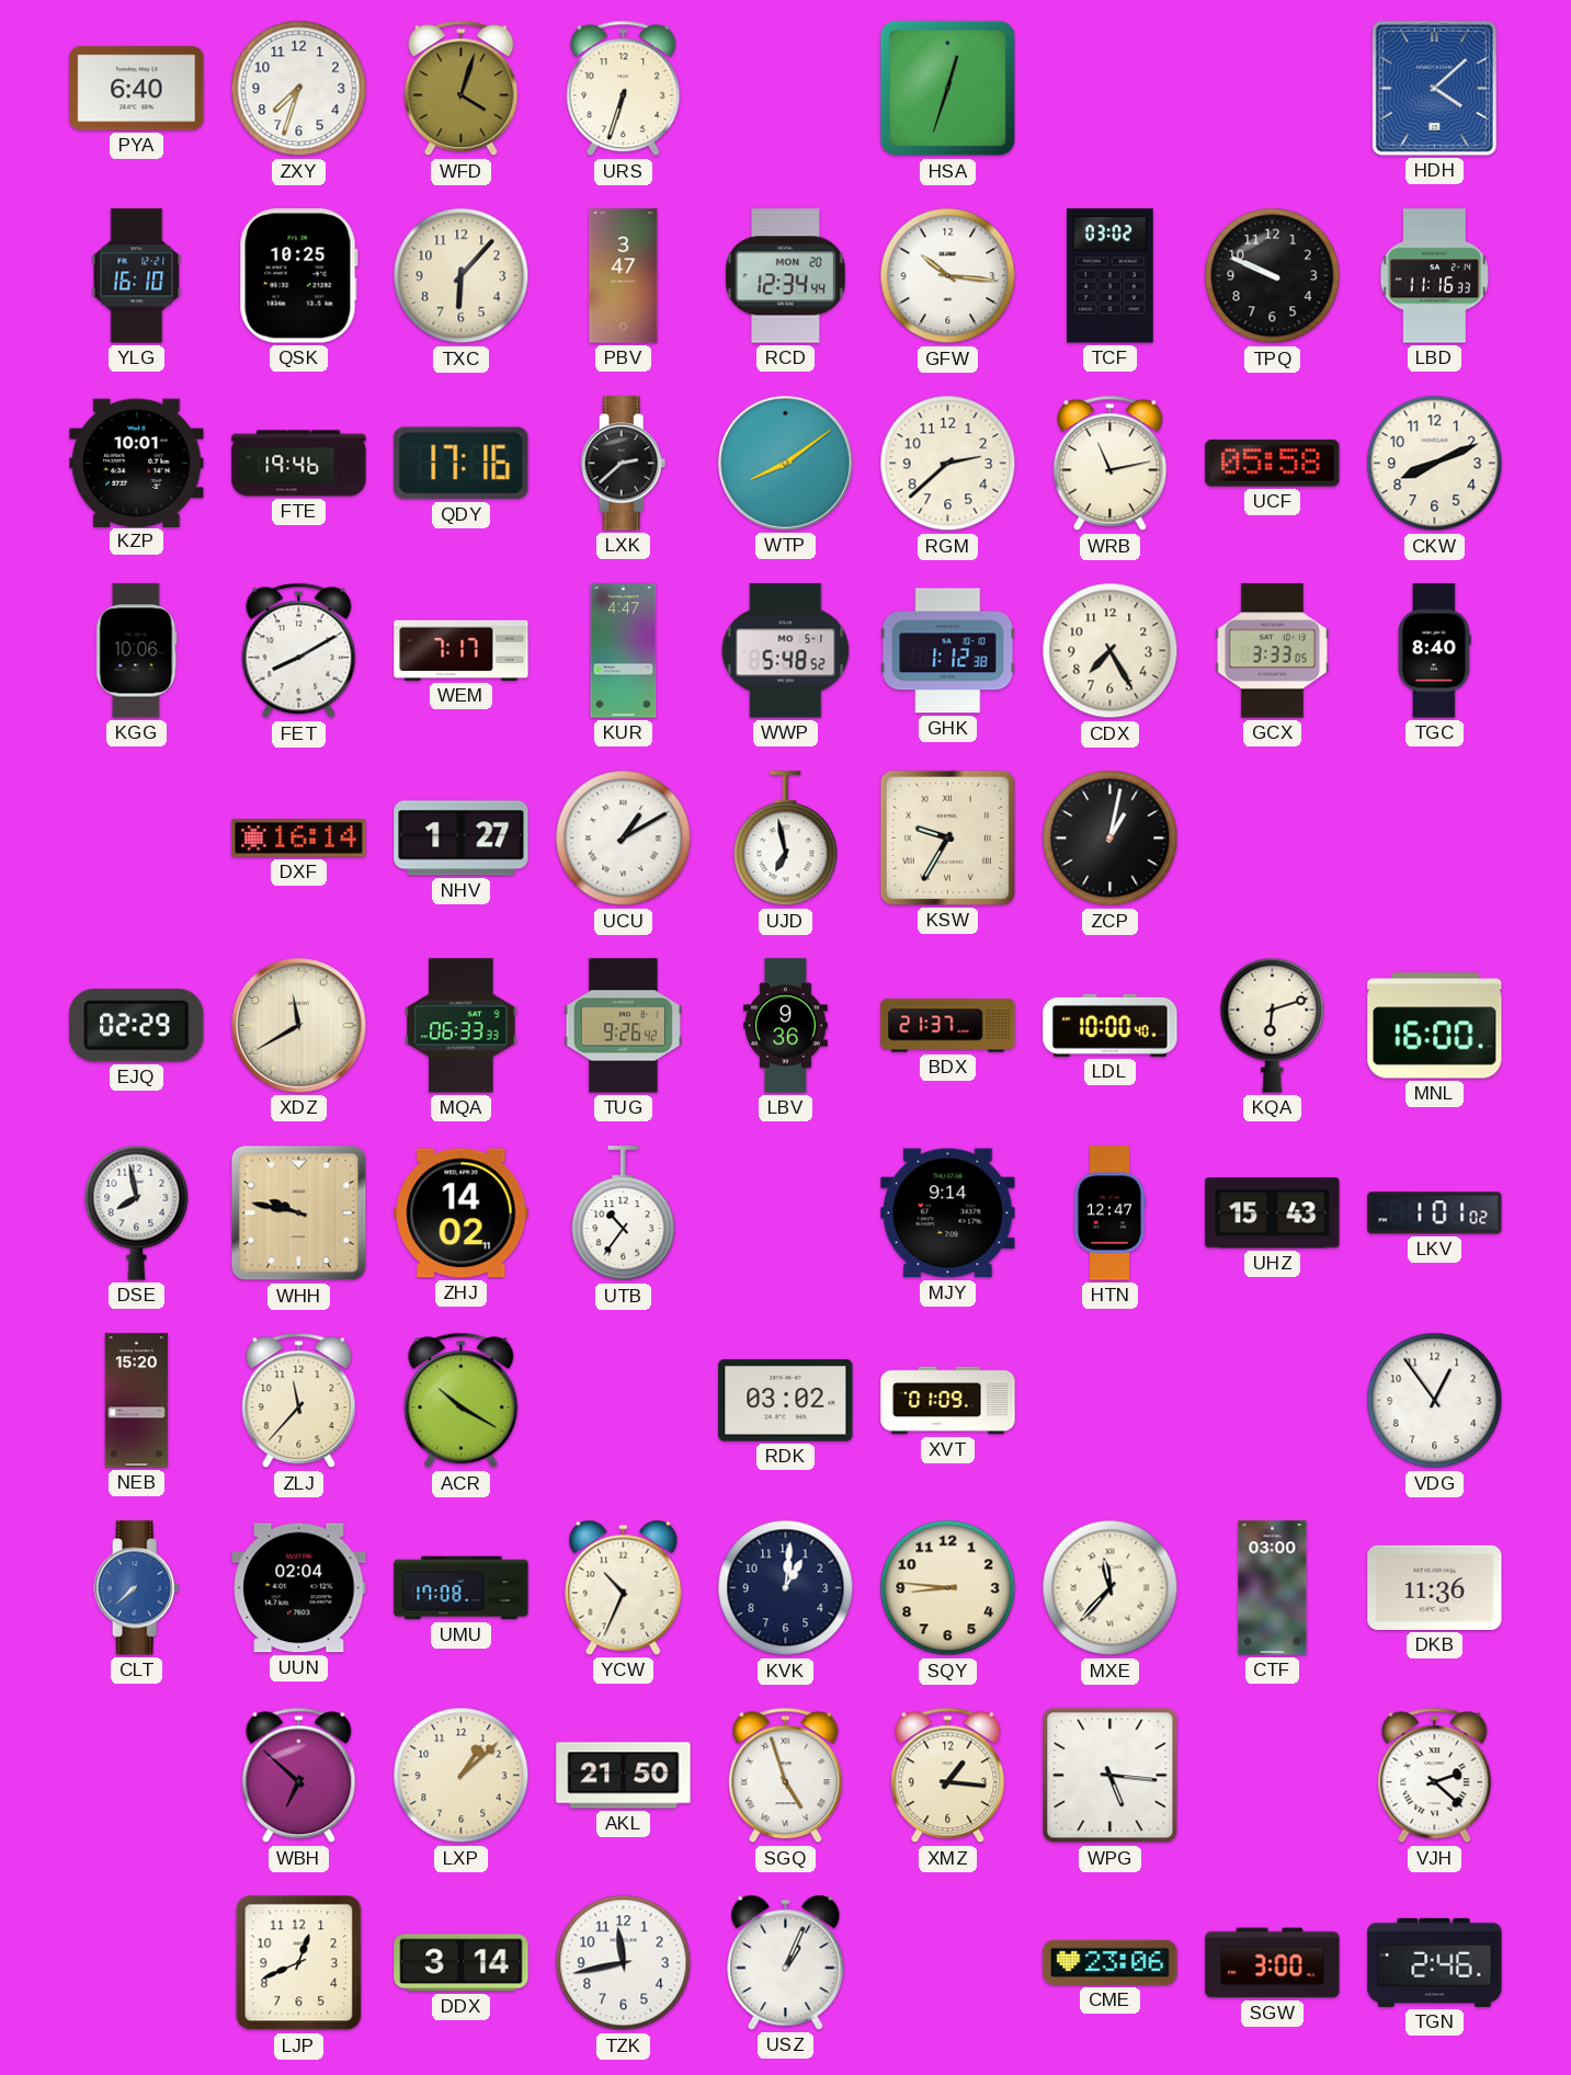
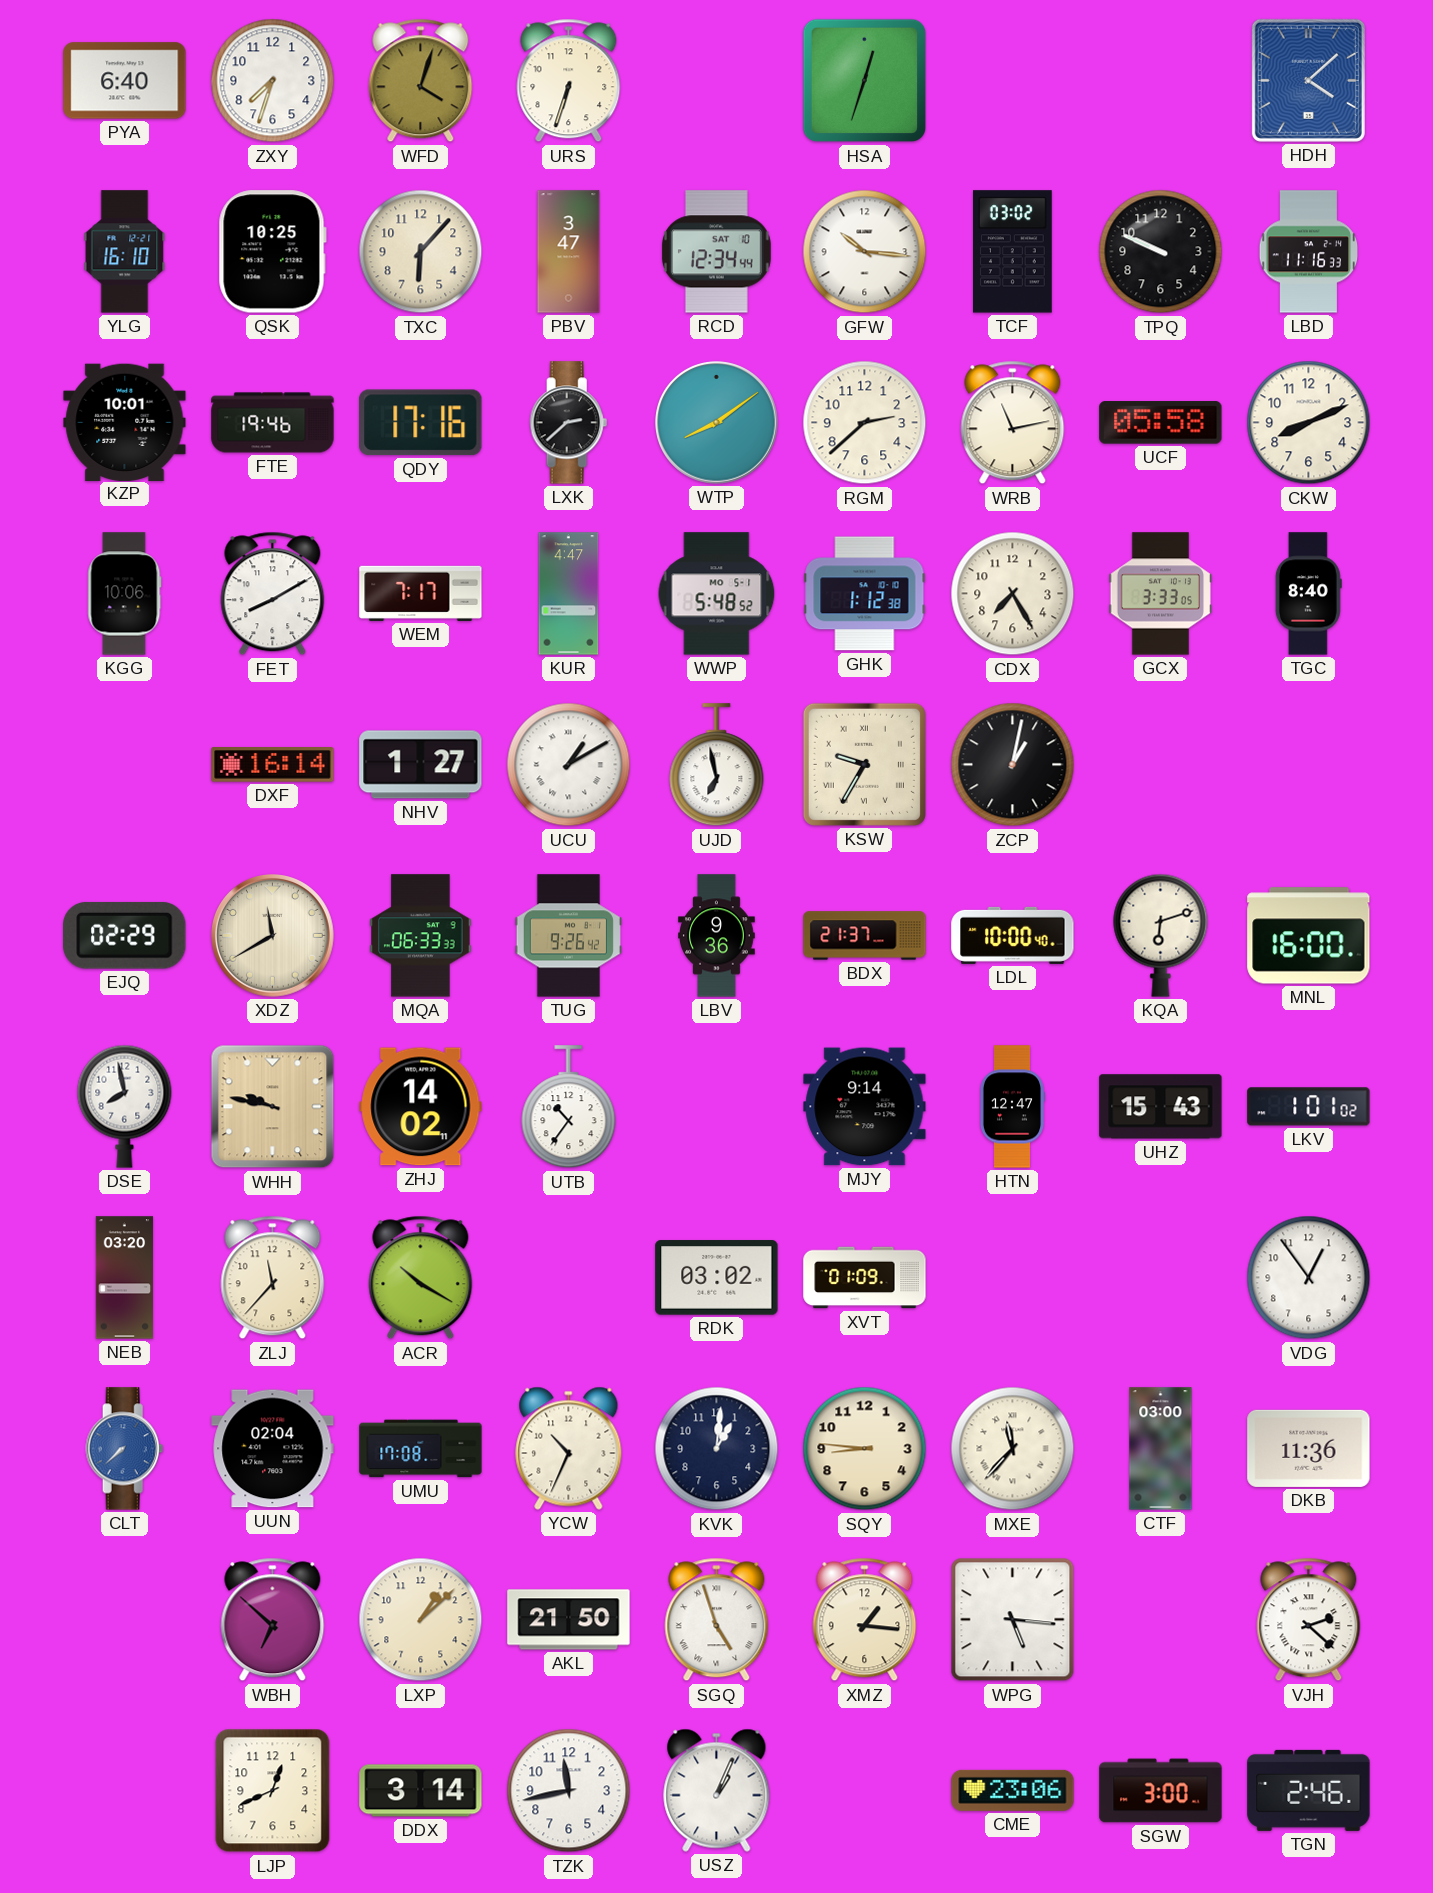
RCD date: MON 20 -> SAT 10 (716, 252)
NEB: 15:20 -> 03:20 (125, 1278)
